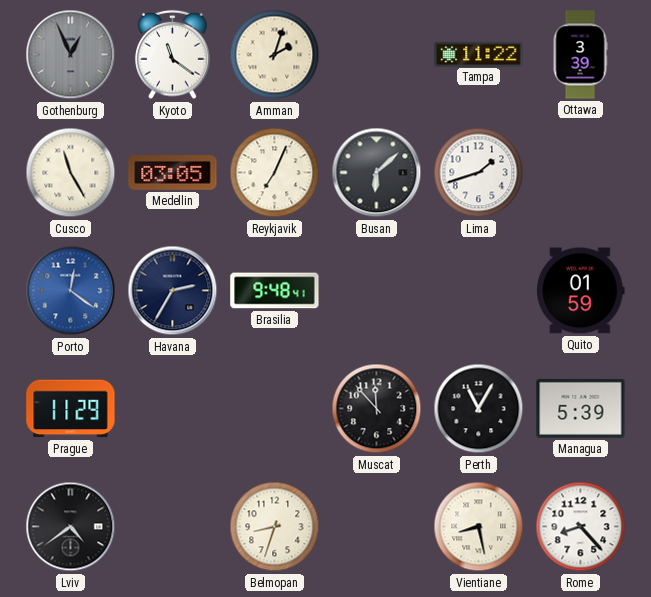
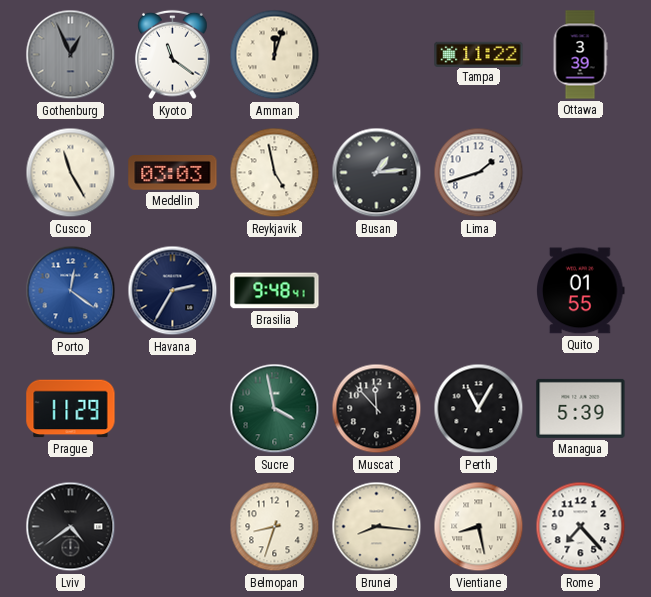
Amman: 2:03 -> 12:03 (275, 55)
Medellin: 03:05 -> 03:03 (173, 173)
Reykjavik: 7:04 -> 4:58 (275, 173)
Busan: 6:08 -> 1:14 (377, 173)
Quito: 01:59 -> 01:55 (581, 291)
Sucre: none -> 3:58 (275, 409)
Brunei: none -> 8:16 (377, 527)
Rome: 8:23 -> 7:23 (581, 527)
